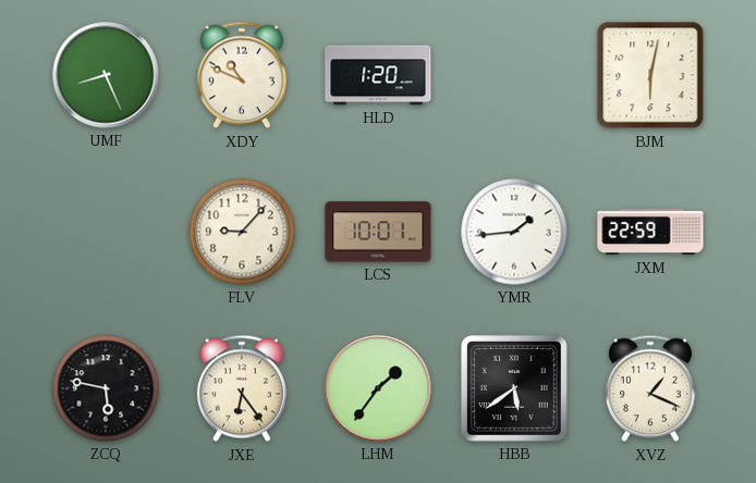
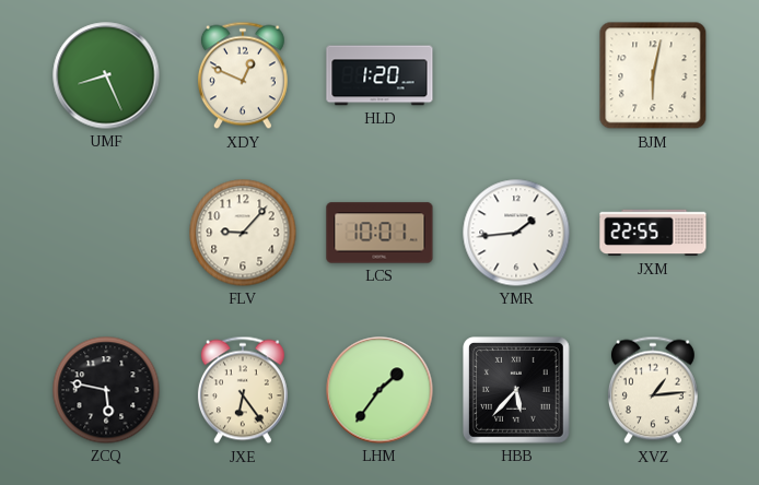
XDY: 10:49 -> 12:49 (243, 75)
JXM: 22:59 -> 22:55 (653, 233)
HBB: 5:39 -> 5:37 (517, 391)
XVZ: 1:19 -> 1:14 (653, 390)
